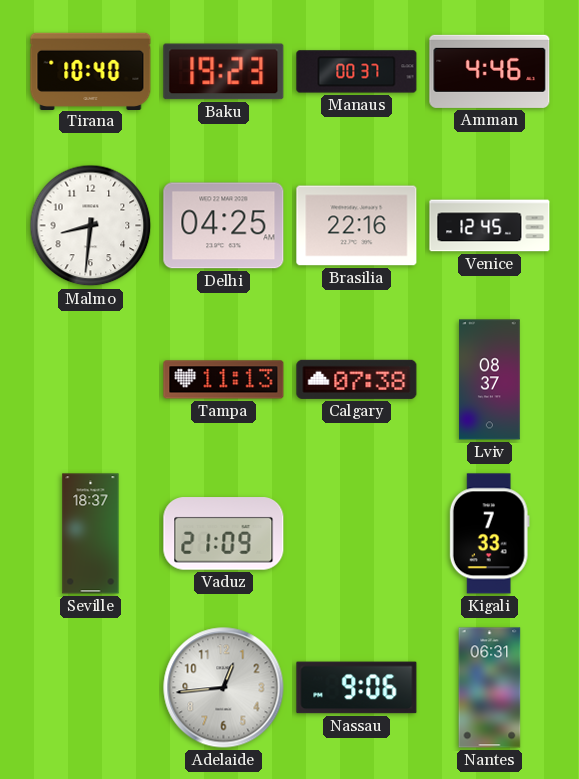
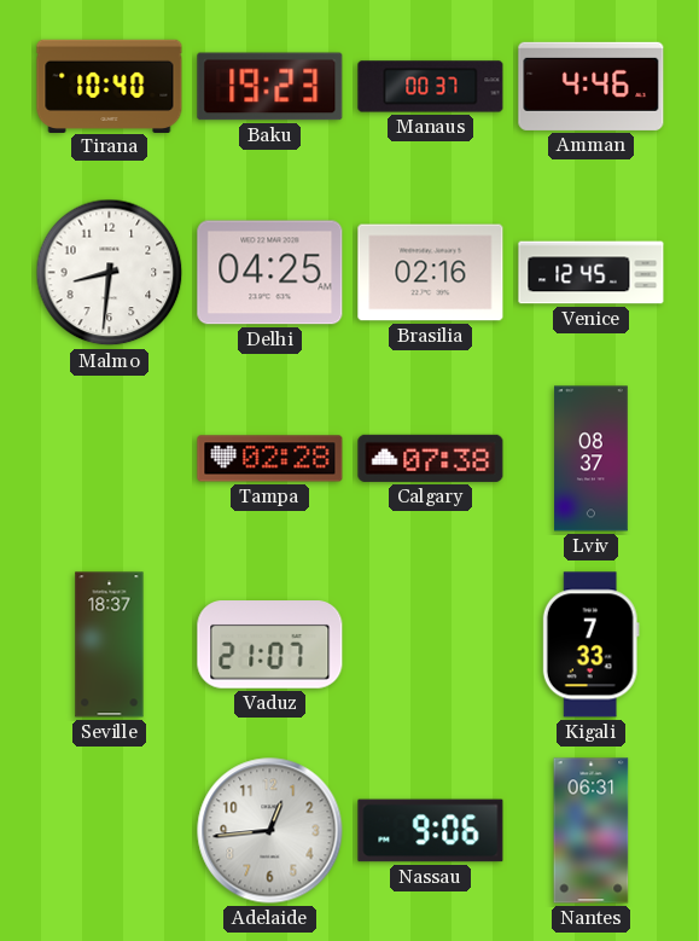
Brasilia: 22:16 -> 02:16 (431, 273)
Tampa: 11:13 -> 02:28 (270, 459)
Vaduz: 21:09 -> 21:07 (270, 645)
